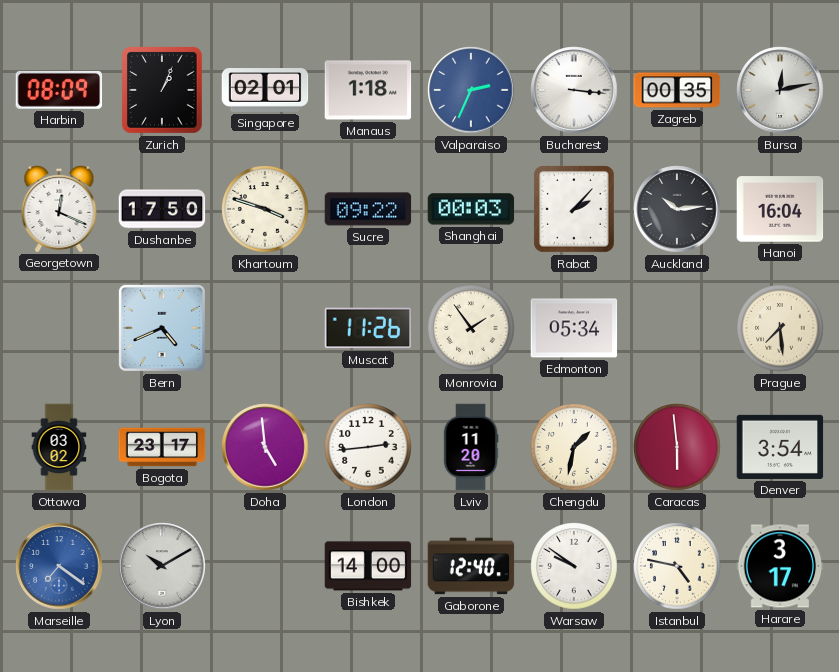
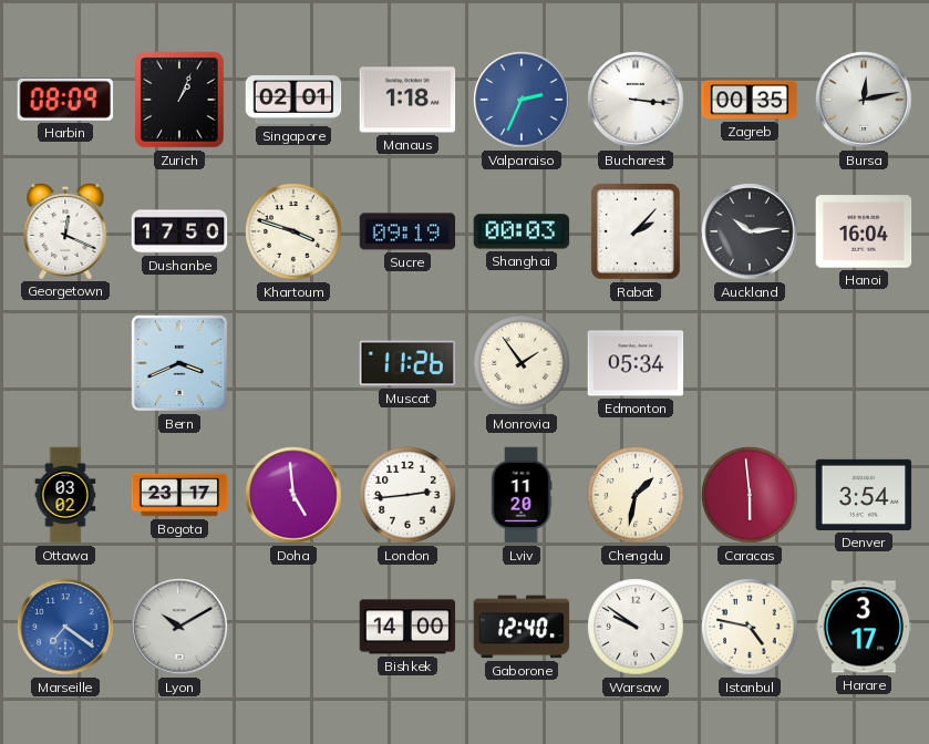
Sucre: 09:22 -> 09:19 (407, 231)
Bern: 4:41 -> 3:41 (179, 363)
Prague: 7:29 -> none (780, 328)
